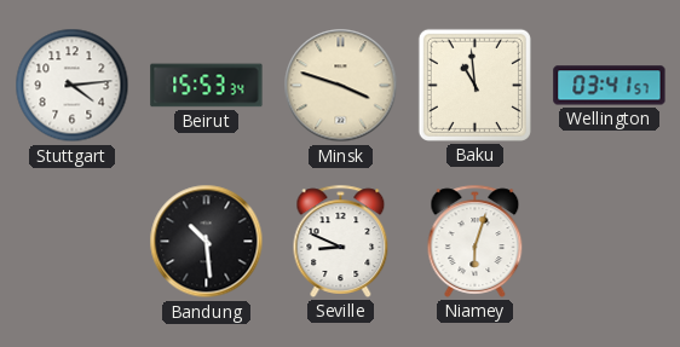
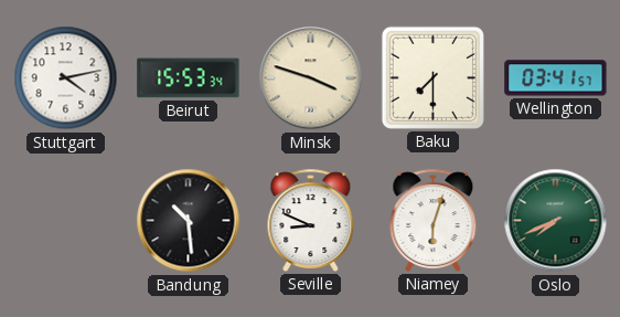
Stuttgart: 4:14 -> 4:13 (66, 78)
Baku: 10:59 -> 7:30 (432, 77)
Oslo: none -> 7:41 (556, 221)
